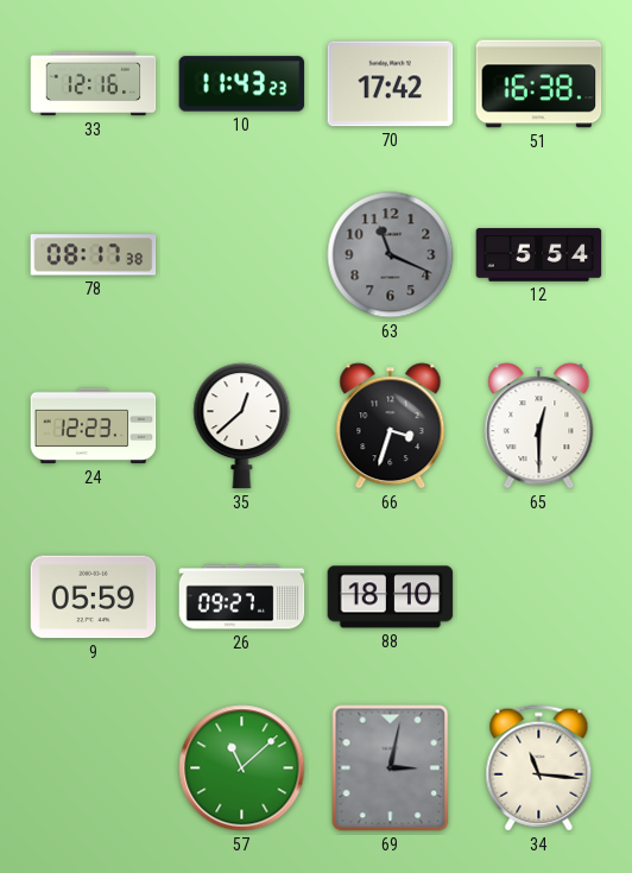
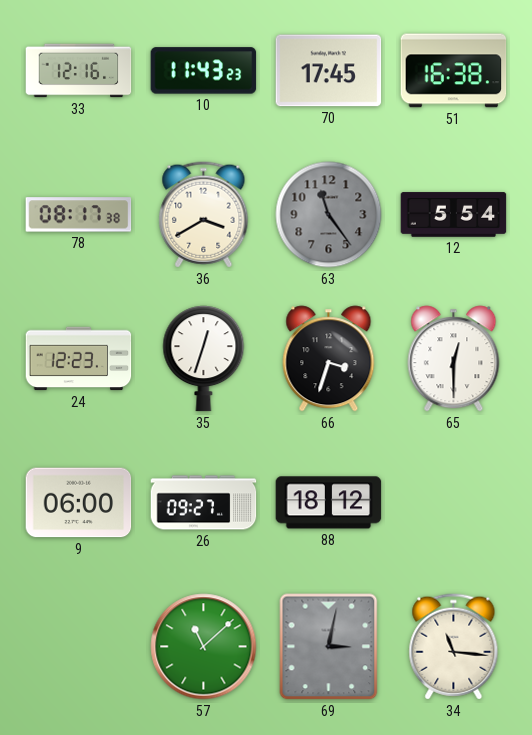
70: 17:42 -> 17:45 (329, 71)
36: none -> 3:40 (204, 215)
63: 11:19 -> 11:24 (329, 215)
35: 12:38 -> 12:33 (204, 359)
9: 05:59 -> 06:00 (79, 503)
88: 18:10 -> 18:12 (329, 503)
